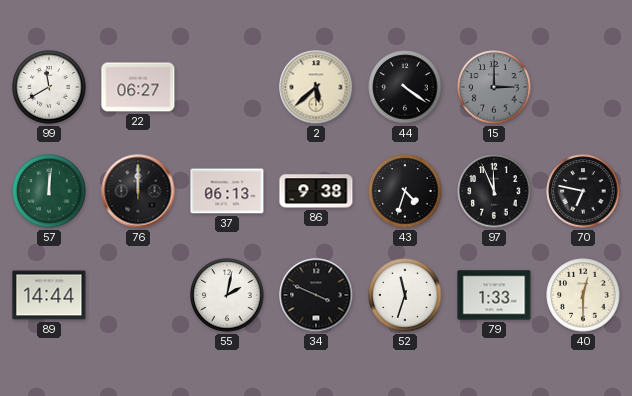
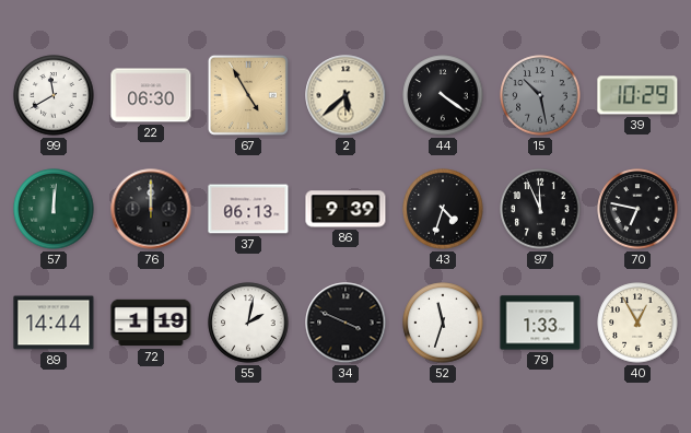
22: 06:27 -> 06:30 (151, 95)
67: none -> 4:55 (248, 95)
15: 3:00 -> 10:28 (540, 95)
39: none -> 10:29 (637, 95)
86: 9:38 -> 9:39 (345, 209)
72: none -> 1:19 (151, 323)
40: 12:30 -> 12:55 (637, 323)
